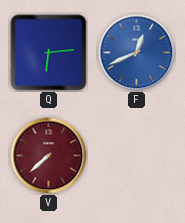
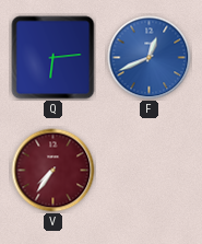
V: 7:38 -> 7:36 (54, 171)
